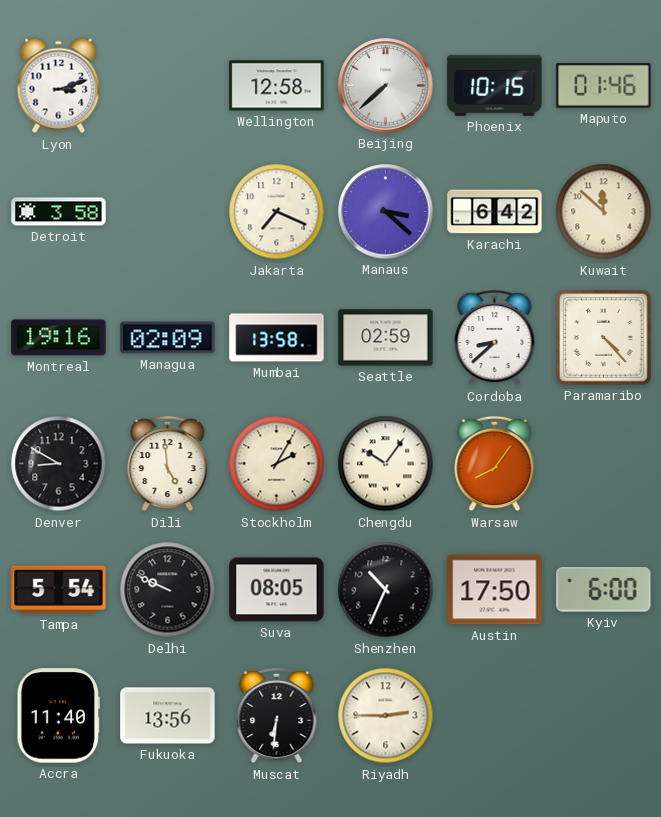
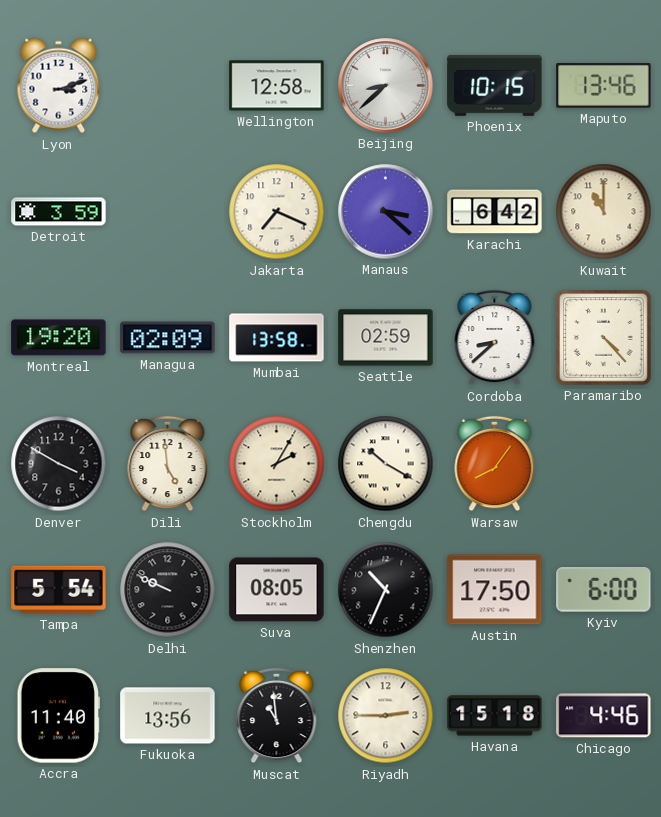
Beijing: 7:38 -> 8:38 (386, 86)
Maputo: 01:46 -> 13:46 (604, 86)
Detroit: 3:58 -> 3:59 (59, 212)
Kuwait: 11:52 -> 11:00 (604, 212)
Montreal: 19:16 -> 19:20 (59, 338)
Denver: 8:50 -> 3:50 (59, 464)
Chengdu: 10:06 -> 10:20 (386, 464)
Muscat: 6:31 -> 10:59 (277, 716)
Havana: none -> 15:18 (495, 716)
Chicago: none -> 4:46 (604, 716)
